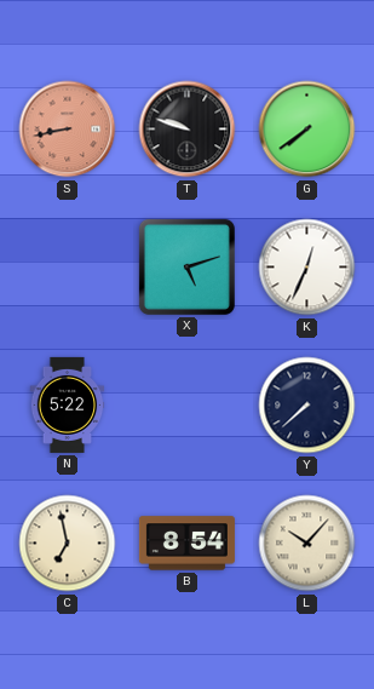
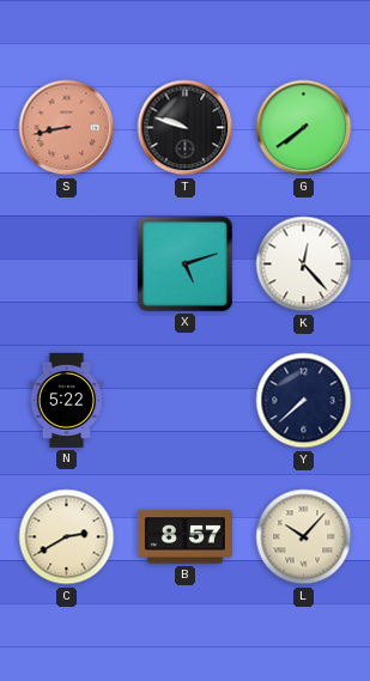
K: 12:34 -> 12:23 (304, 265)
C: 6:58 -> 2:40 (67, 537)
B: 8:54 -> 8:57 (184, 537)
